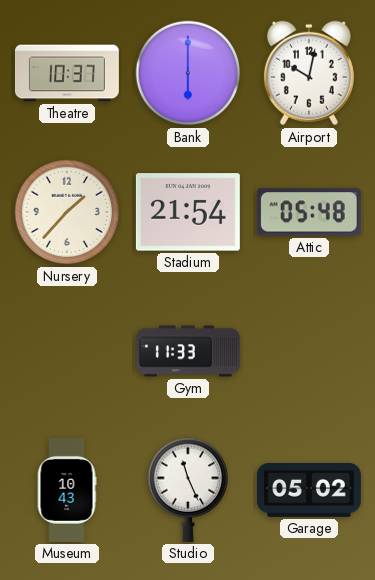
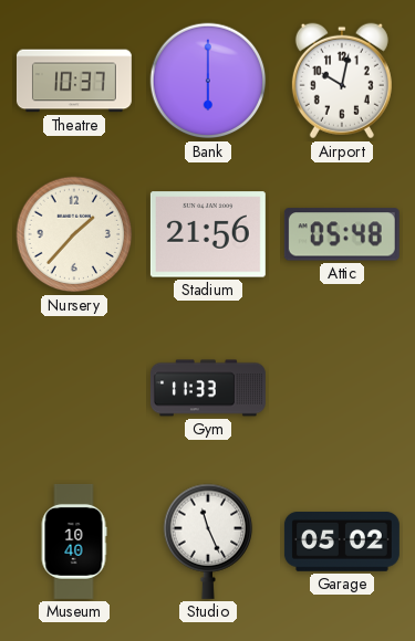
Stadium: 21:54 -> 21:56 (208, 234)
Museum: 10:43 -> 10:40 (74, 542)
